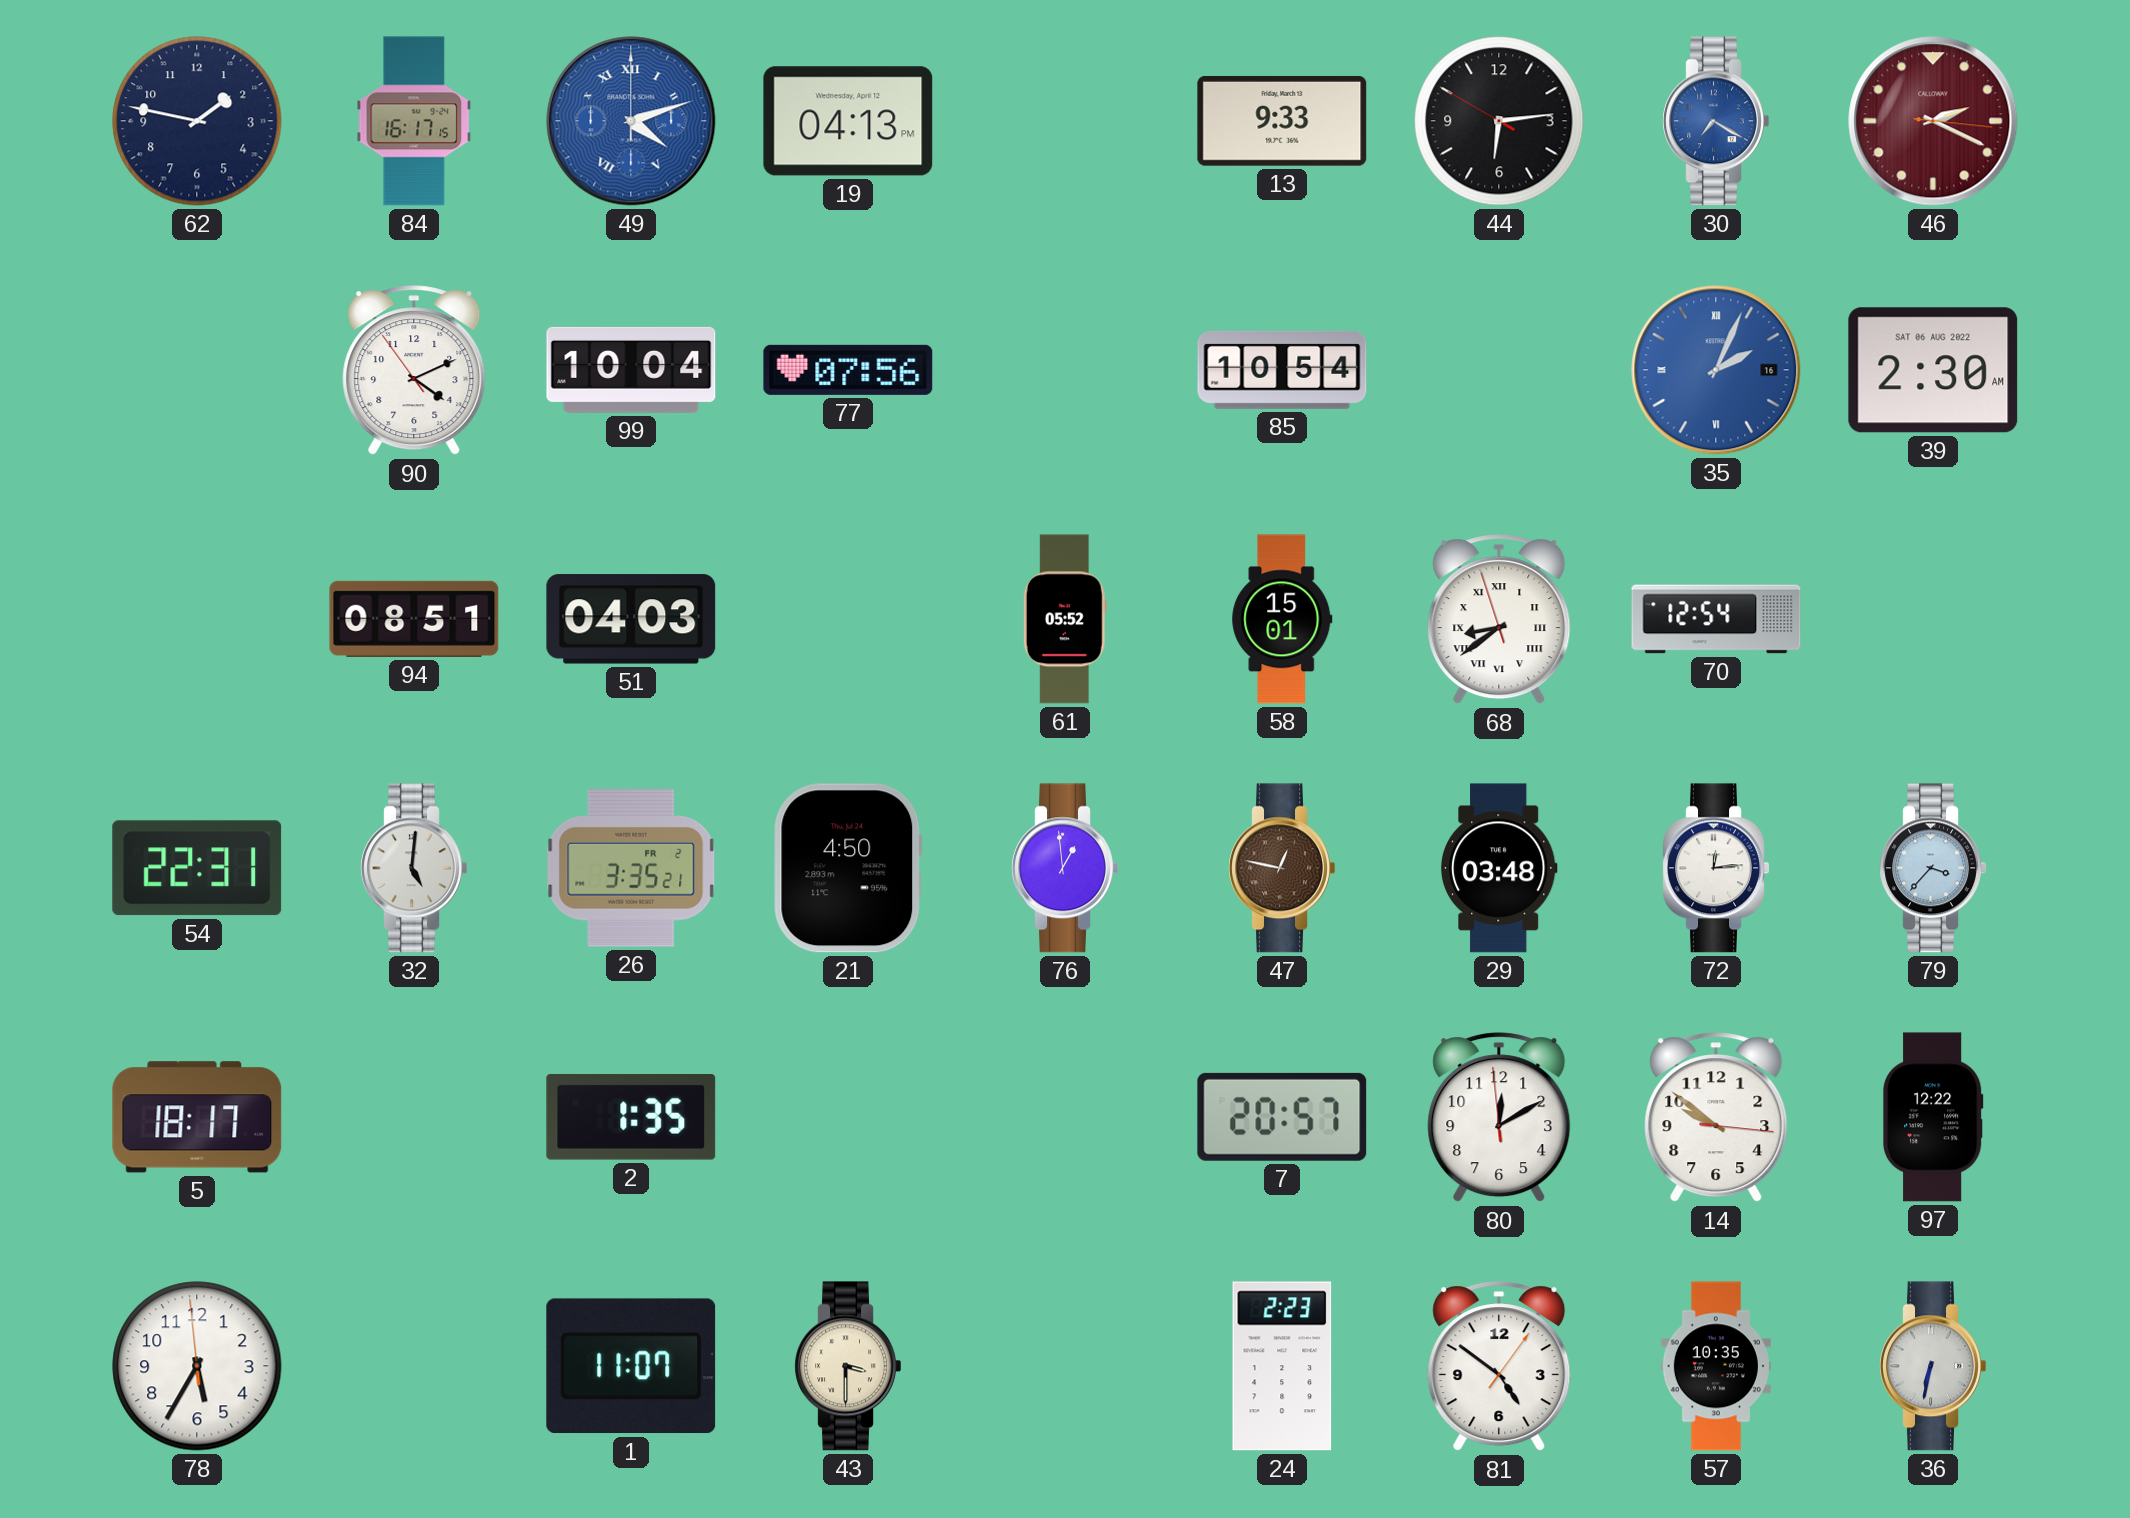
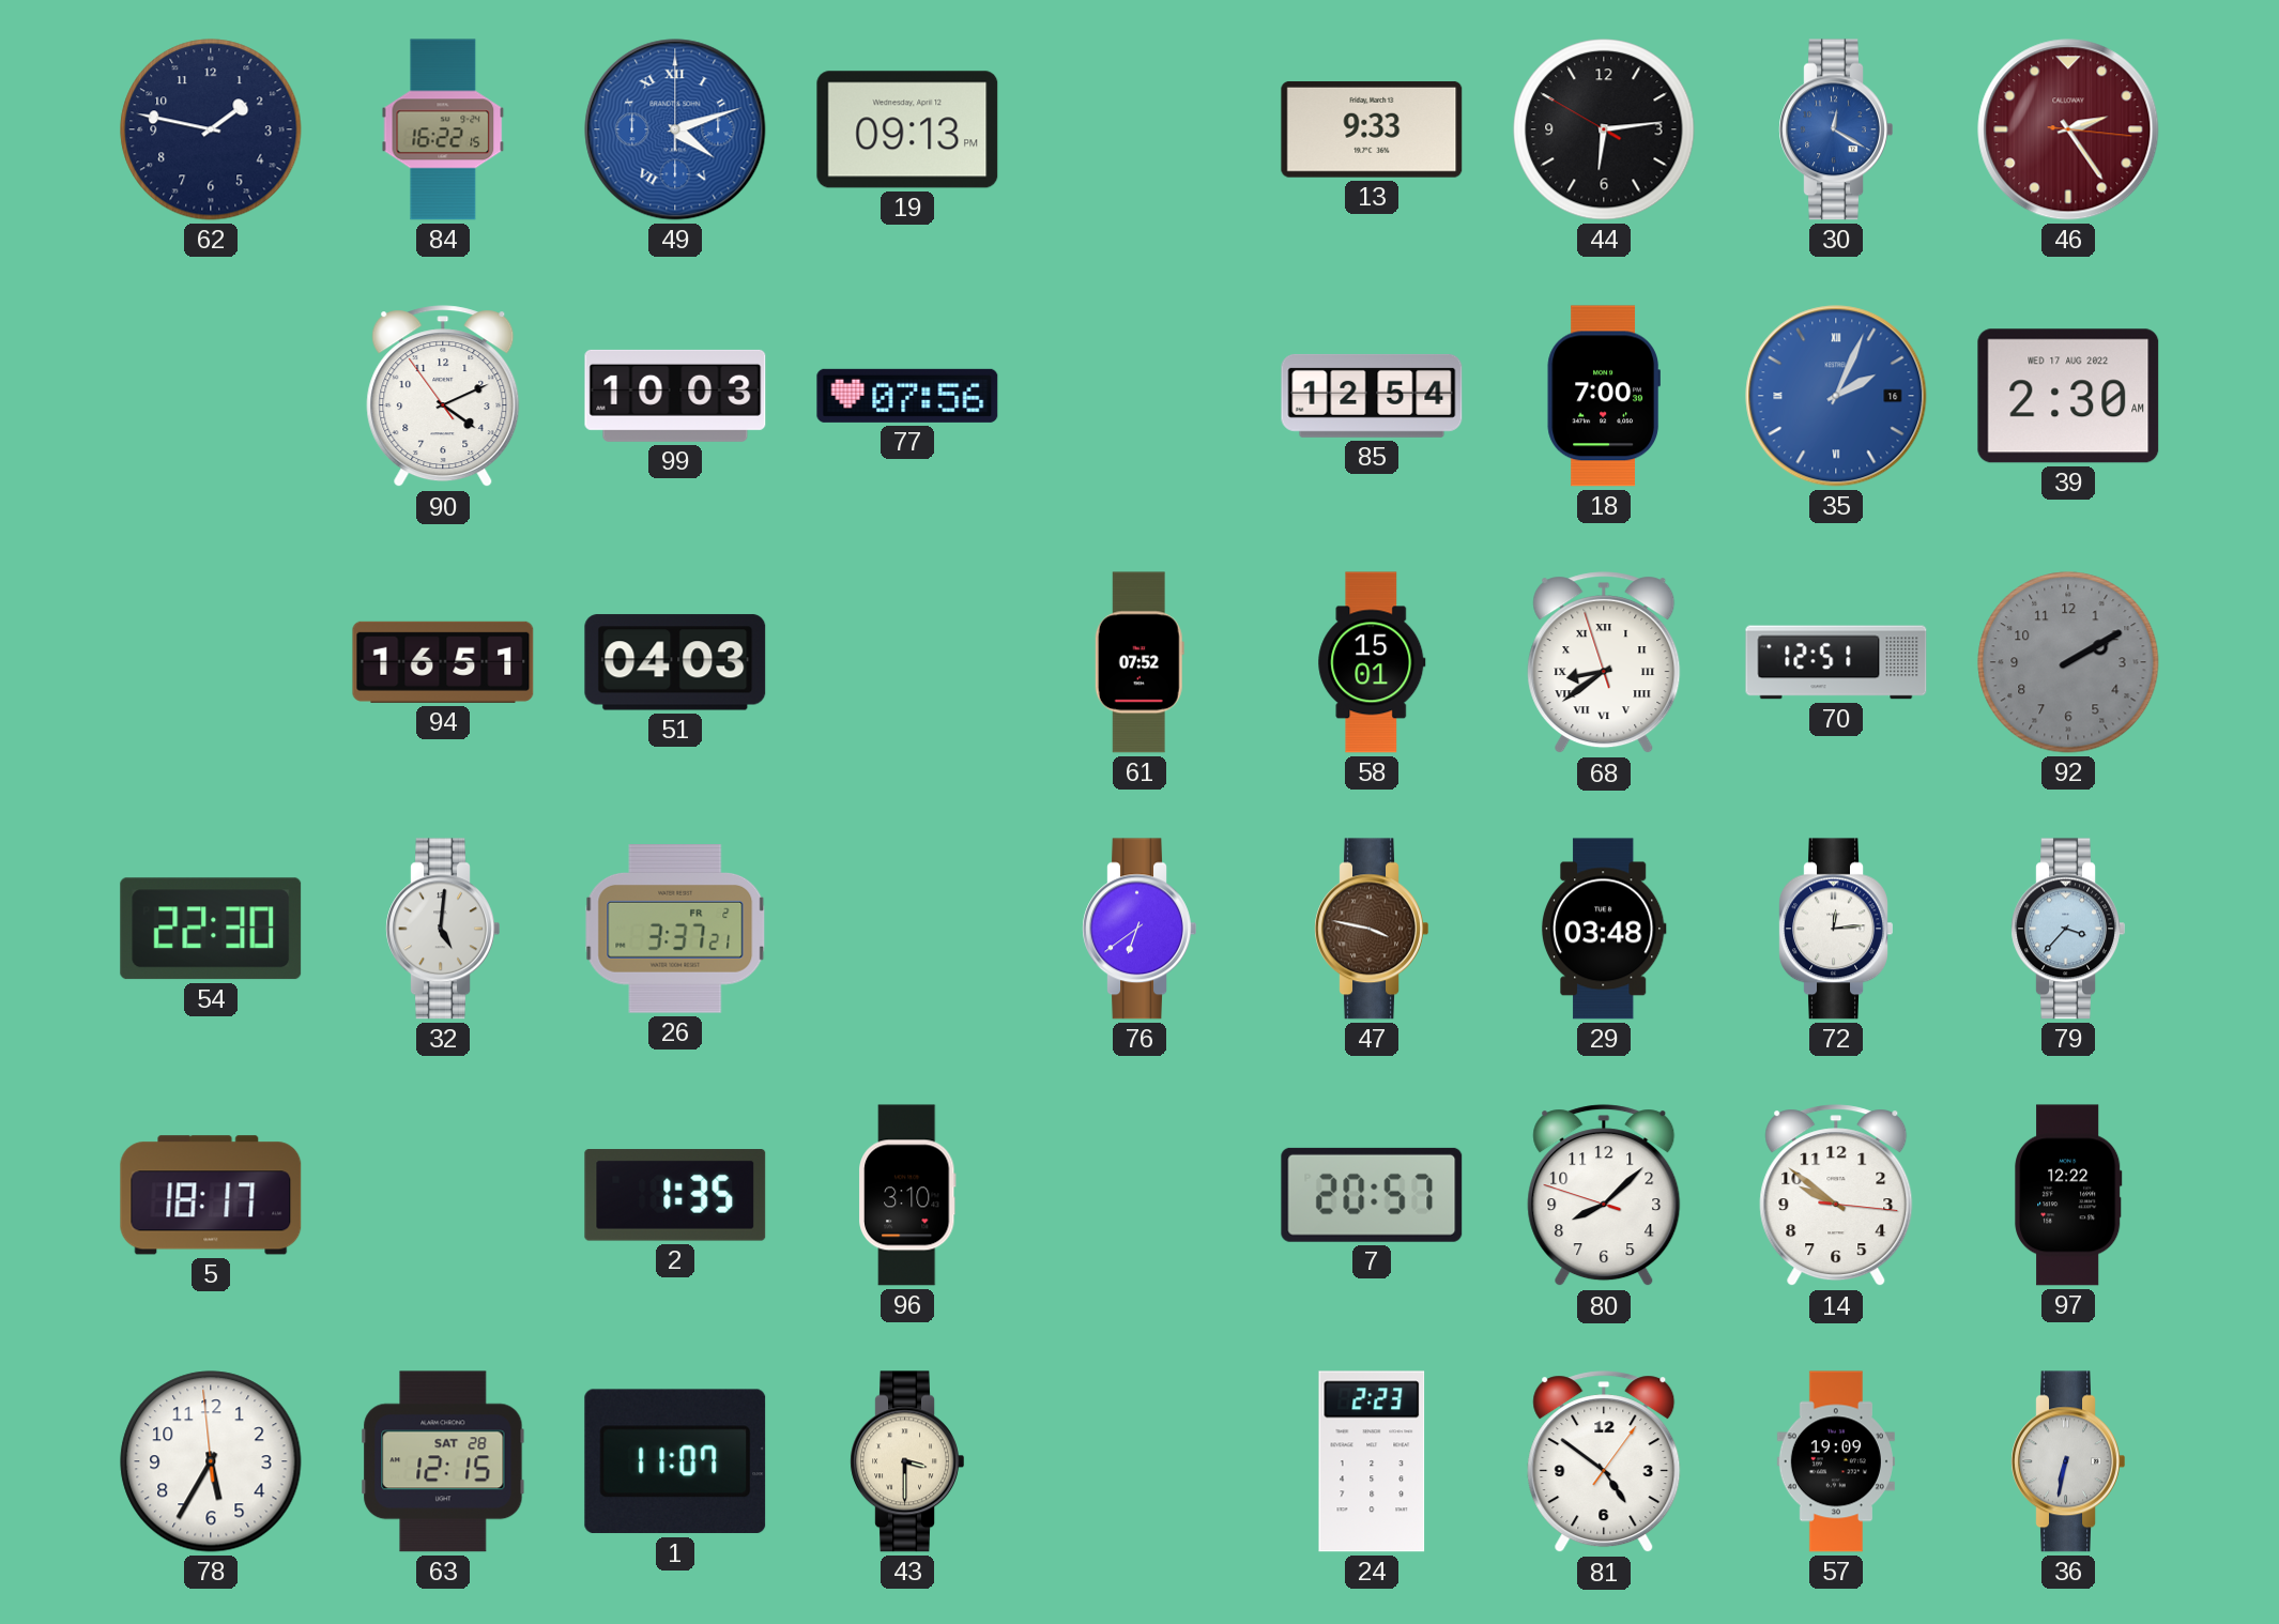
84: 16:17 -> 16:22 (443, 129)
19: 04:13 -> 09:13 (907, 129)
30: 7:20 -> 12:20 (1836, 129)
46: 2:19 -> 2:24 (2068, 129)
99: 10:04 -> 10:03 (675, 396)
85: 10:54 -> 12:54 (1372, 396)
18: none -> 7:00 (1604, 396)
39 date: SAT 06 AUG 2022 -> WED 17 AUG 2022 (2068, 396)
94: 08:51 -> 16:51 (443, 662)
61: 05:52 -> 07:52 (1139, 662)
70: 12:54 -> 12:51 (1836, 662)
92: none -> 2:10 (2068, 662)
54: 22:31 -> 22:30 (211, 929)
26: 3:35 -> 3:37 (675, 929)
21: 4:50 -> none (848, 868)
76: 12:59 -> 6:39 (1139, 929)
47: 12:47 -> 3:47 (1372, 929)
96: none -> 3:10 (908, 1195)
80: 12:09 -> 8:07 (1604, 1196)
63: none -> 12:15 (443, 1461)
57: 10:35 -> 19:09 (1836, 1461)
